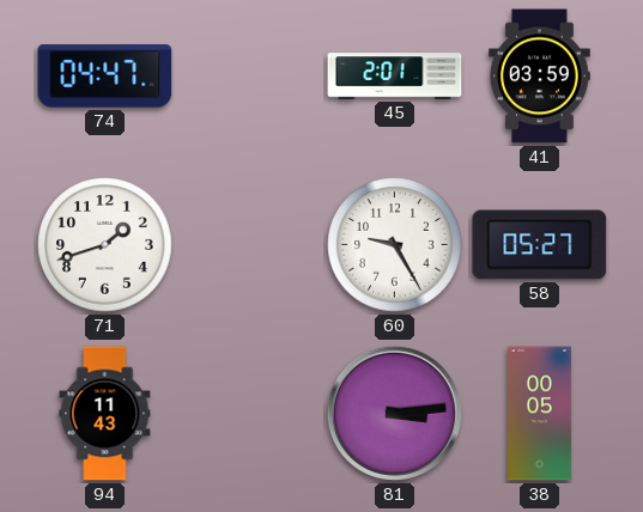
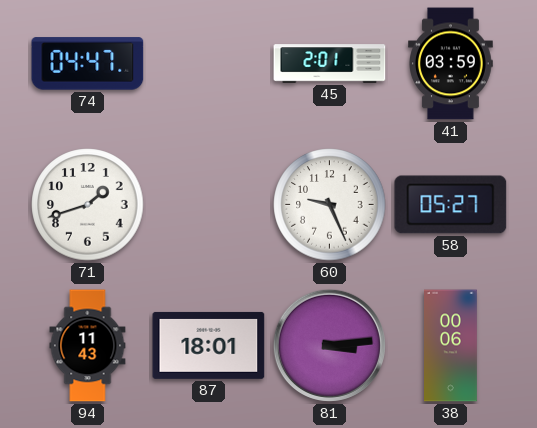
60: 9:25 -> 9:26 (330, 205)
87: none -> 18:01 (209, 345)
38: 00:05 -> 00:06 (451, 346)
